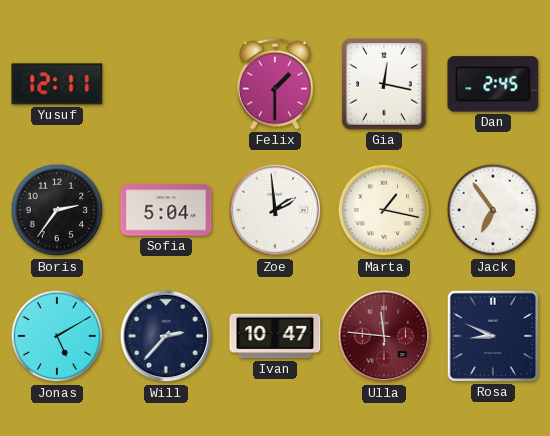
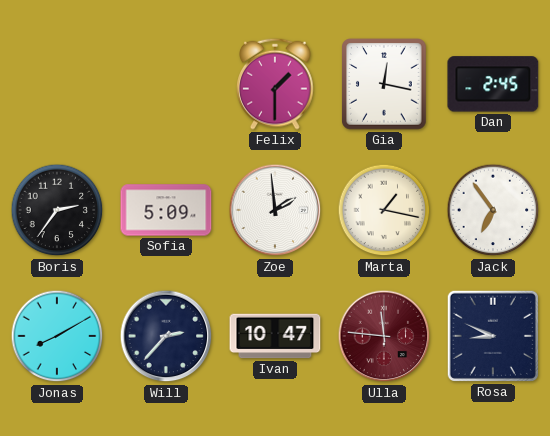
Yusuf: 12:11 -> none (57, 84)
Sofia: 5:04 -> 5:09 (166, 210)
Jonas: 5:10 -> 8:10 (57, 336)
